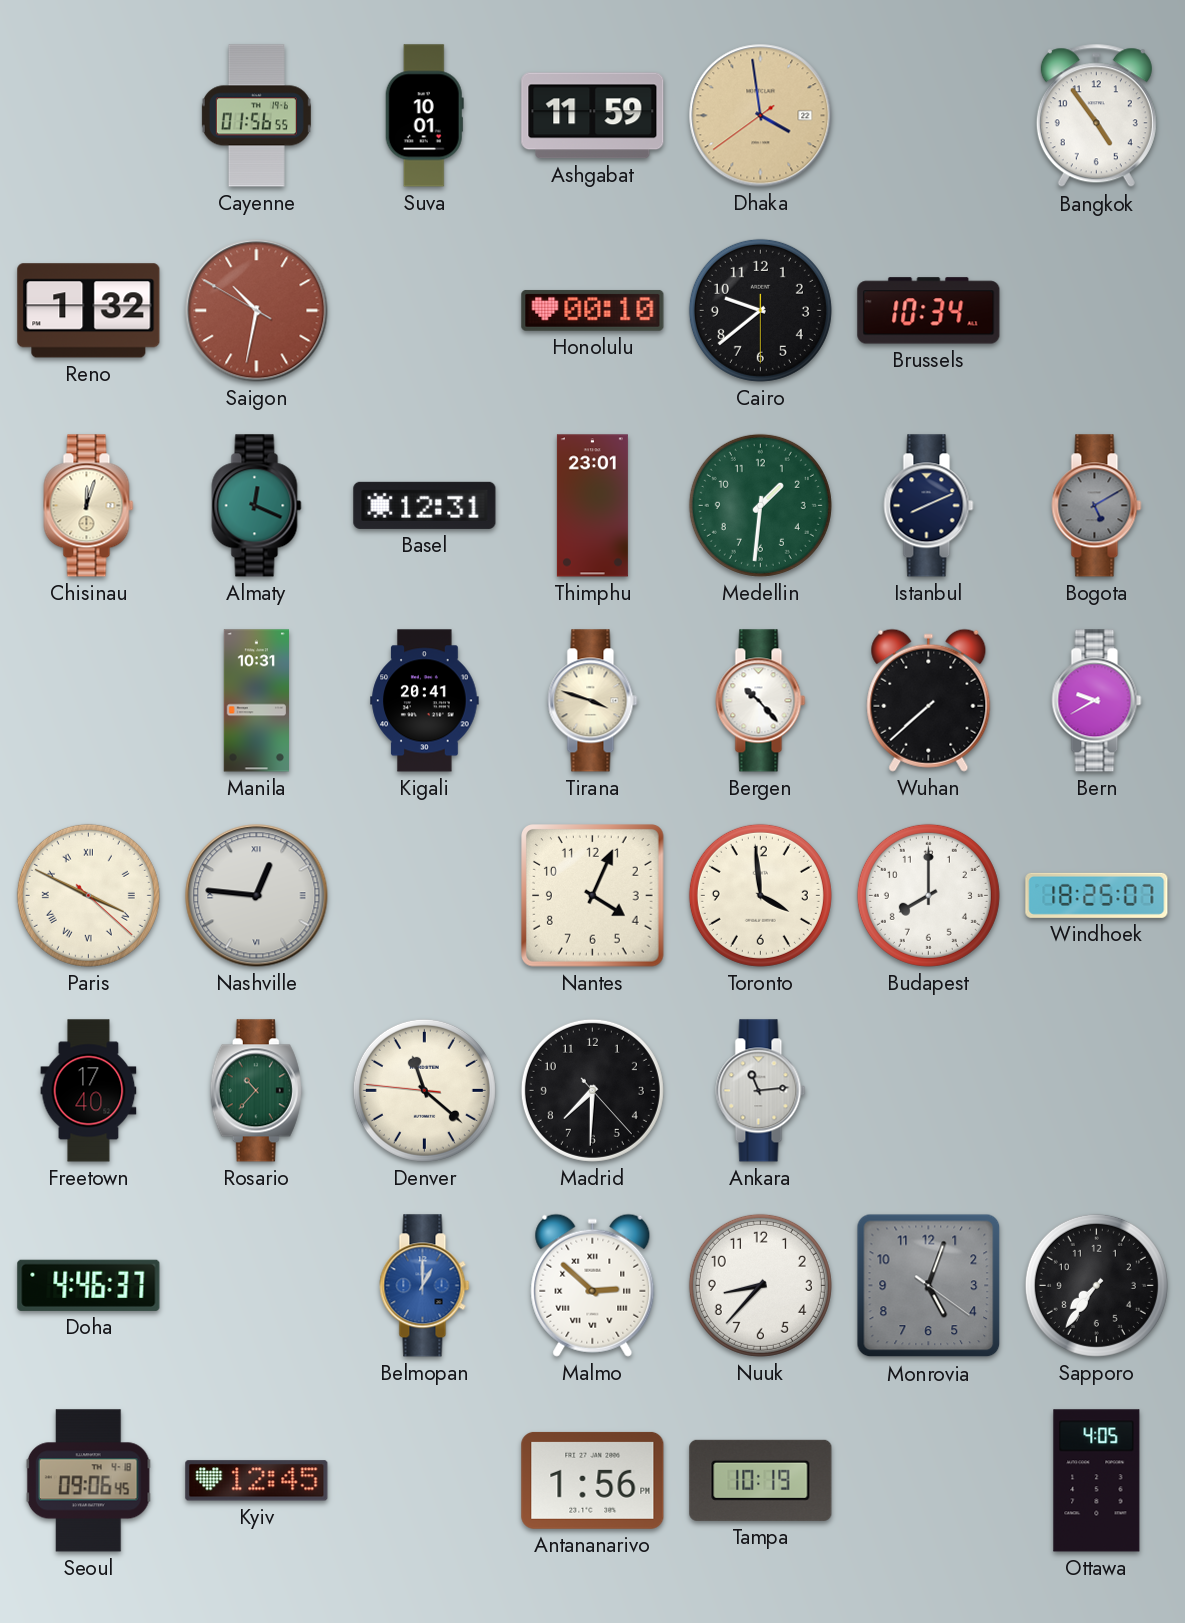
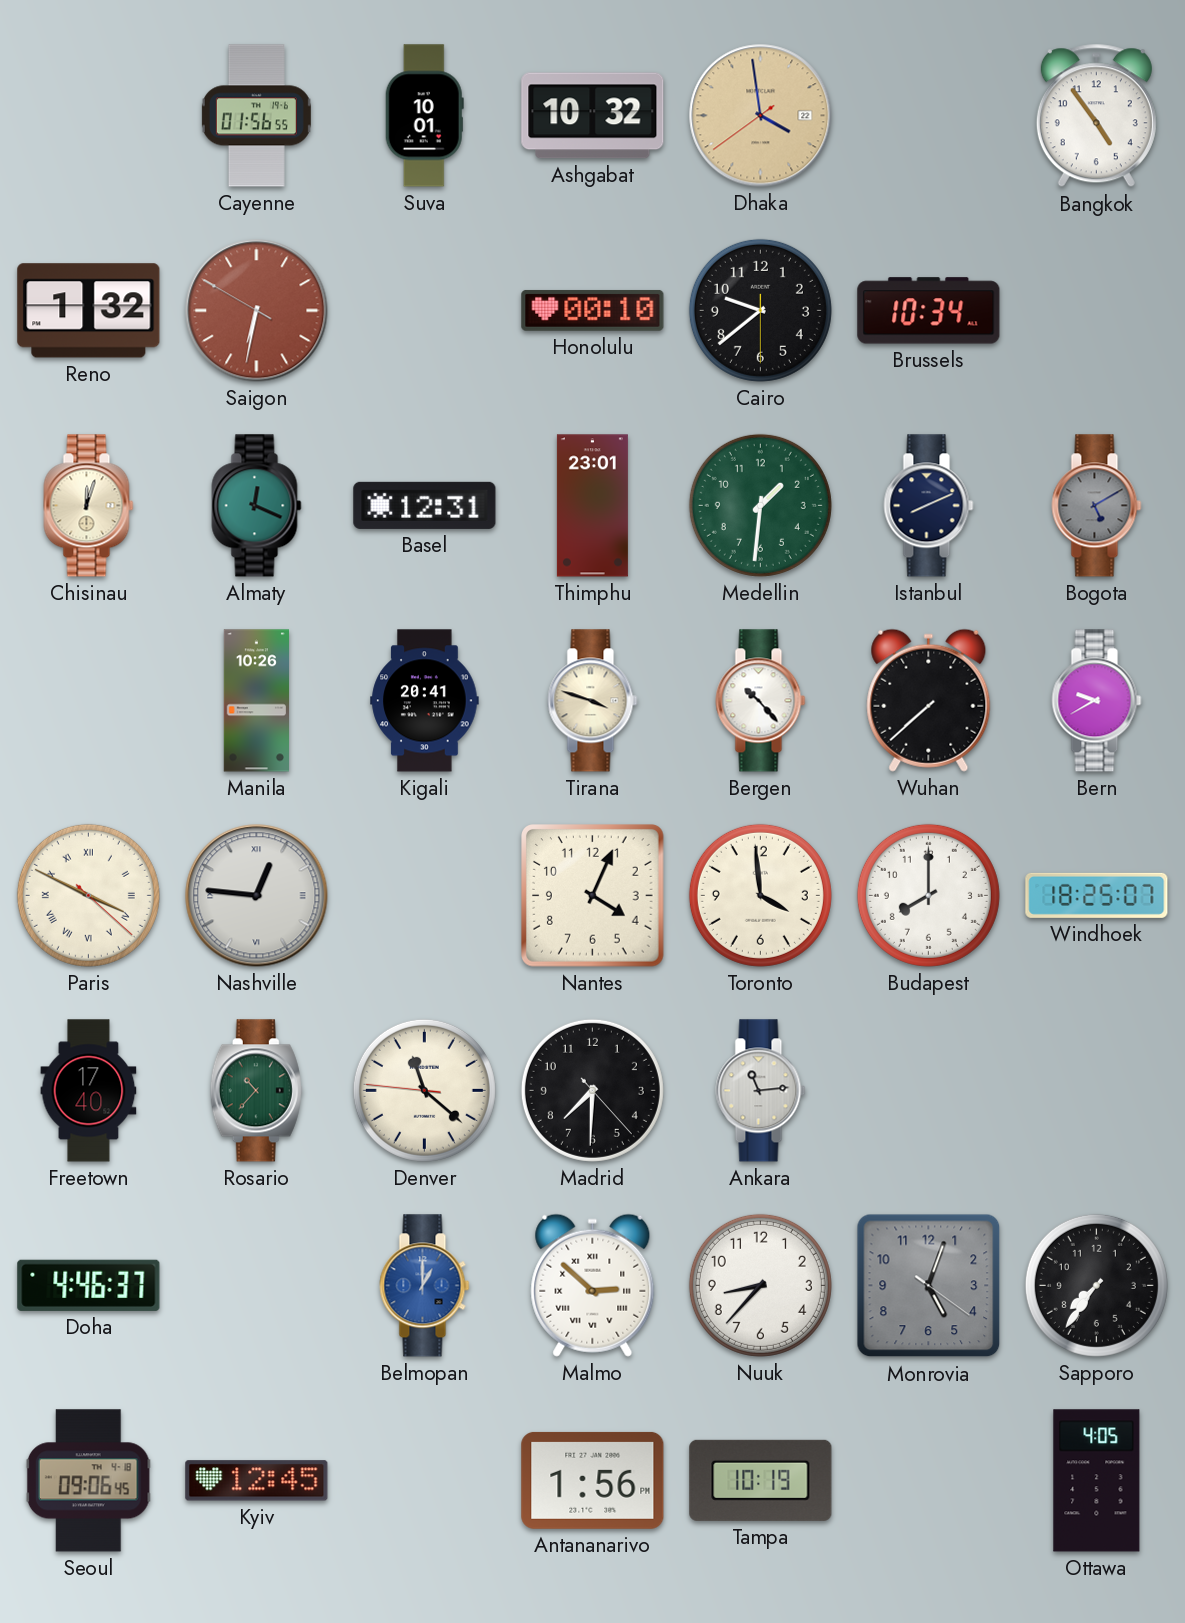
Ashgabat: 11:59 -> 10:32 (593, 116)
Saigon: 10:31 -> 6:31 (257, 311)
Manila: 10:31 -> 10:26 (256, 701)
